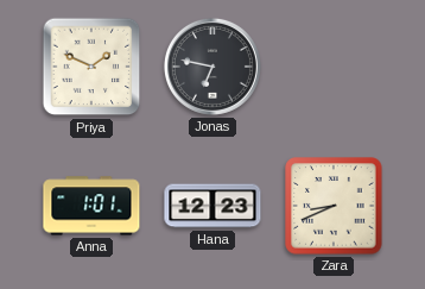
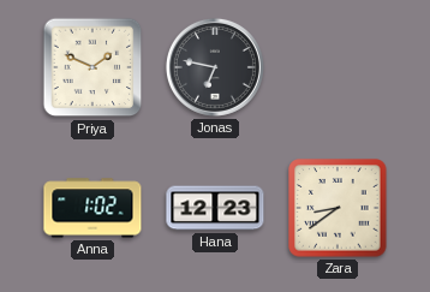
Anna: 1:01 -> 1:02 (92, 208)
Zara: 8:41 -> 8:39 (338, 208)
